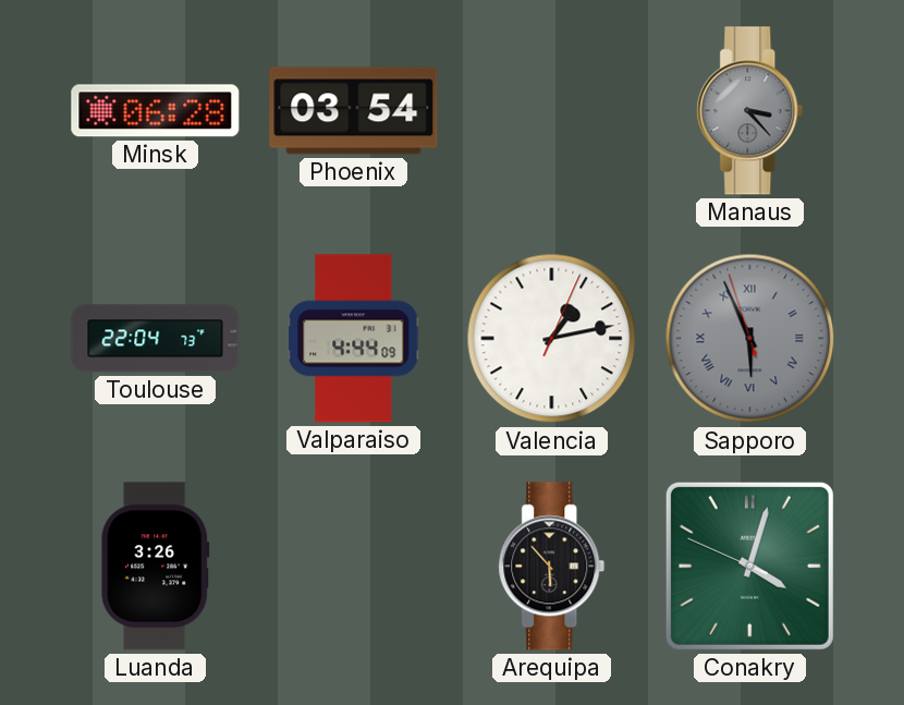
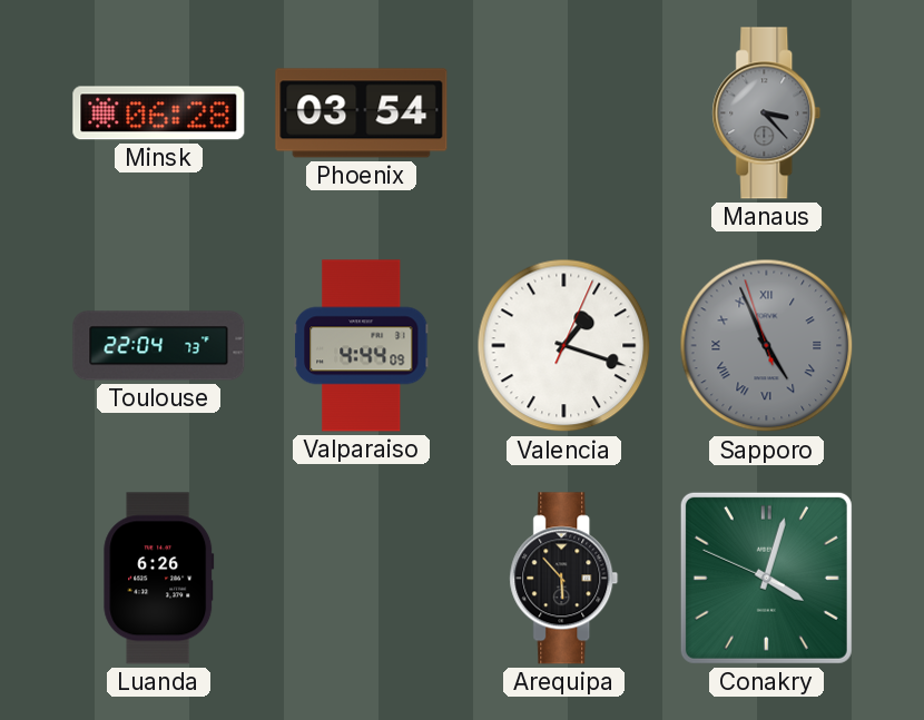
Valencia: 1:13 -> 1:18 (564, 346)
Sapporo: 5:55 -> 4:55 (767, 346)
Luanda: 3:26 -> 6:26 (159, 579)
